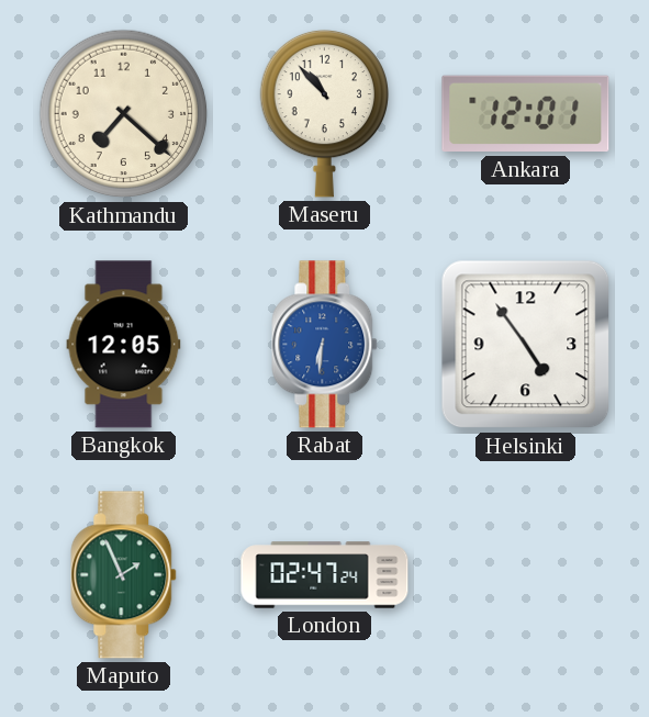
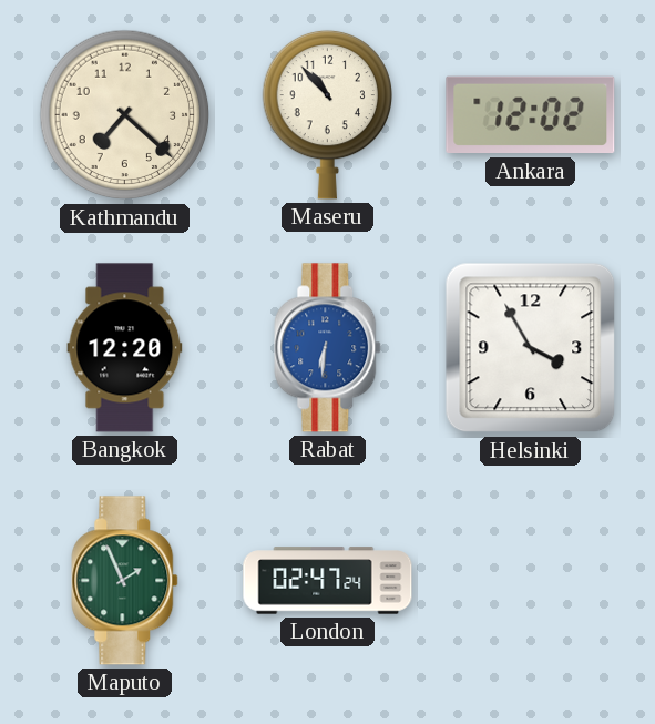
Ankara: 12:01 -> 12:02 (531, 115)
Bangkok: 12:05 -> 12:20 (125, 348)
Helsinki: 4:54 -> 3:55 (531, 348)
